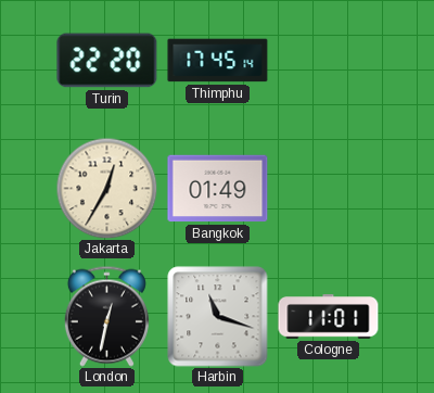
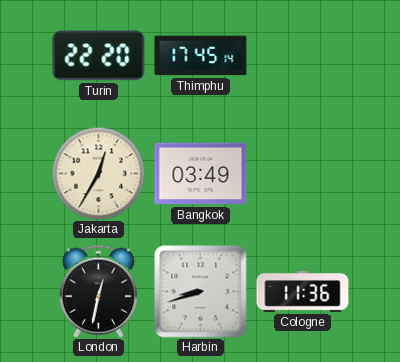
Bangkok: 01:49 -> 03:49 (201, 174)
Harbin: 11:18 -> 8:42 (201, 292)
Cologne: 11:01 -> 11:36 (303, 292)
